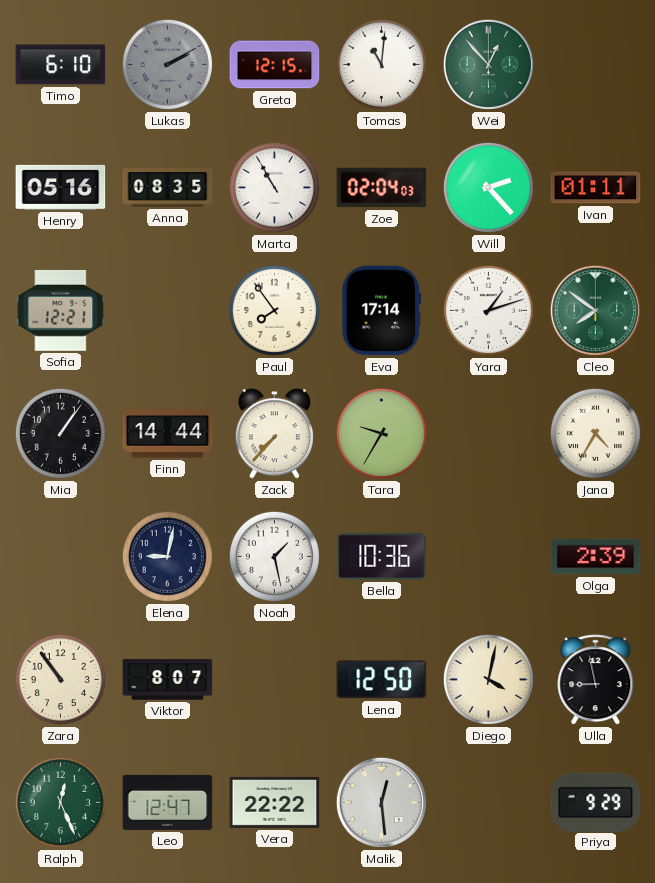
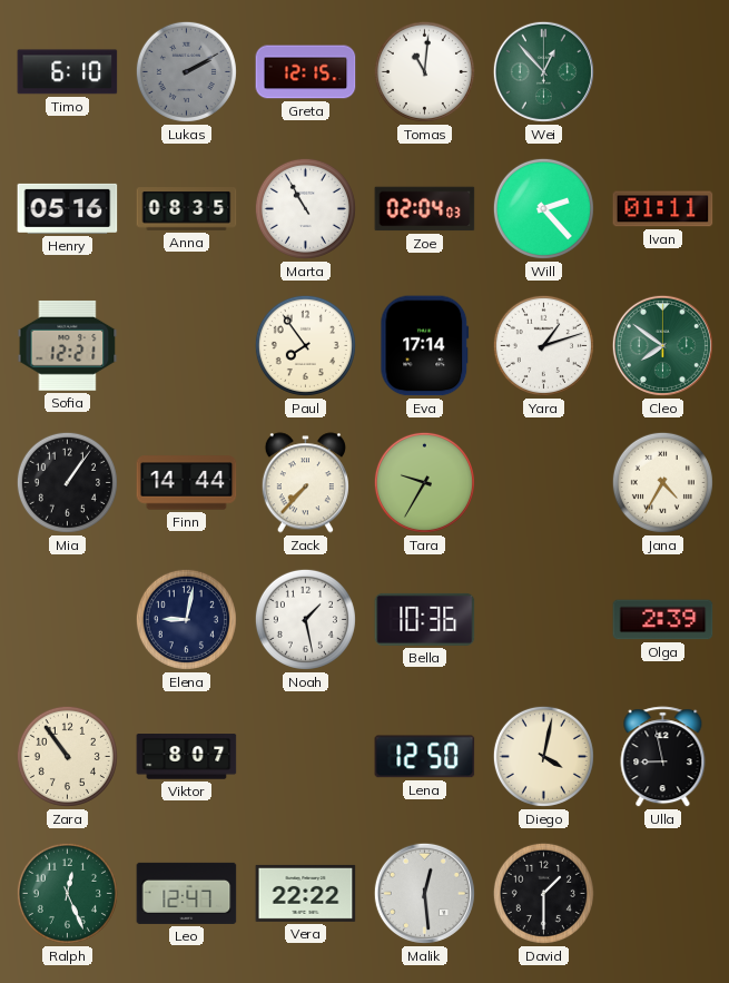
David: none -> 1:30 (543, 893)
Priya: 9:29 -> none (596, 802)
